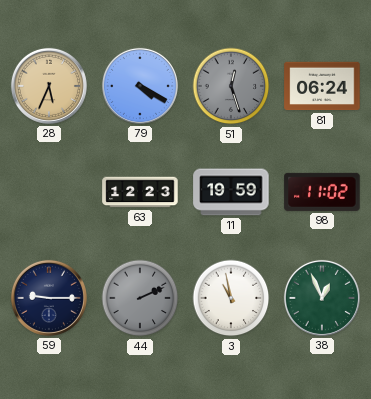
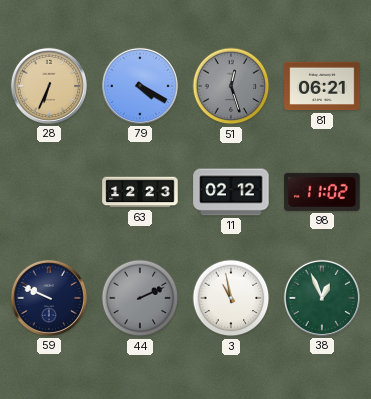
28: 5:34 -> 6:34 (49, 86)
81: 06:24 -> 06:21 (322, 86)
11: 19:59 -> 02:12 (231, 192)
59: 9:15 -> 9:49 (49, 298)
